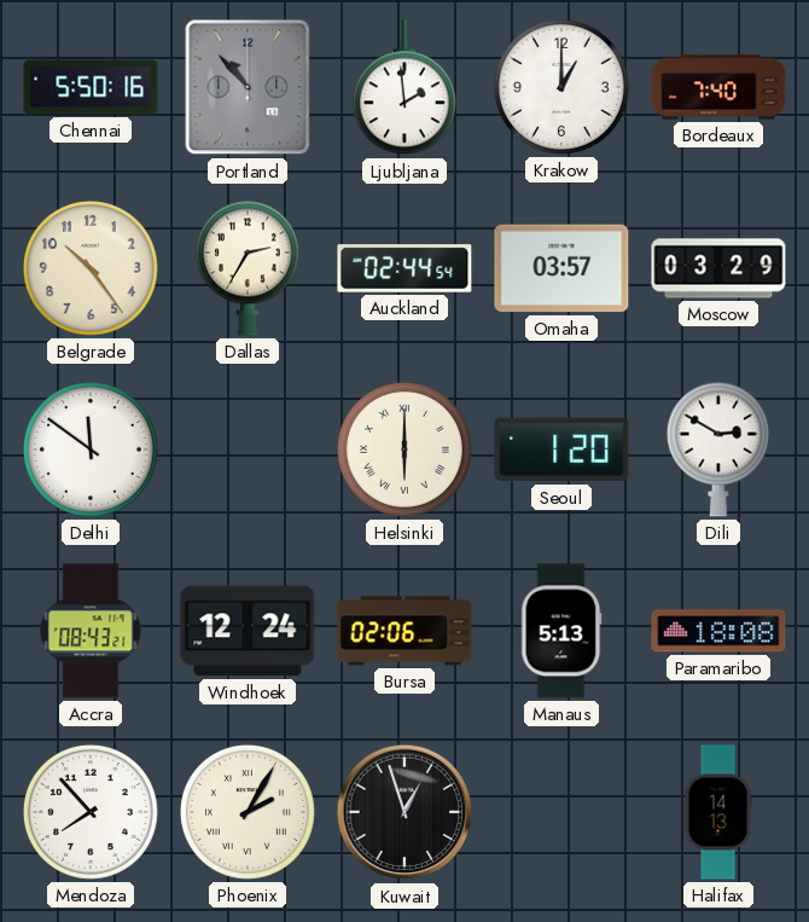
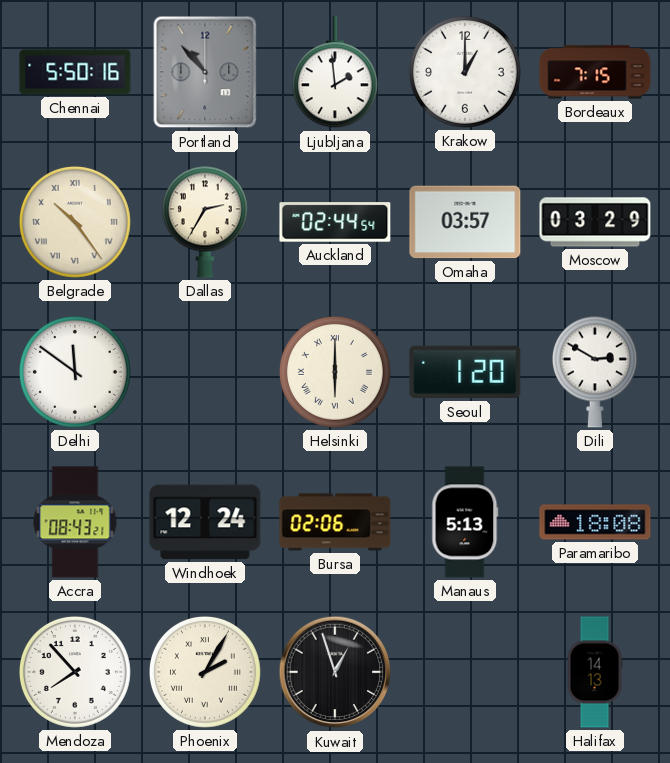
Bordeaux: 7:40 -> 7:15 (595, 72)
Belgrade numerals: Arabic -> Roman (75, 222)
